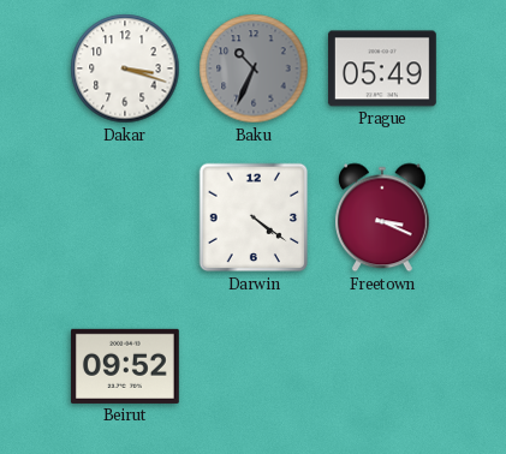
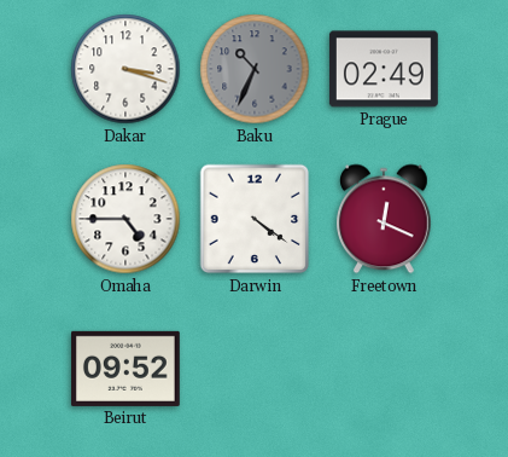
Prague: 05:49 -> 02:49 (384, 69)
Omaha: none -> 4:45 (125, 219)
Freetown: 3:19 -> 12:19 (385, 219)
